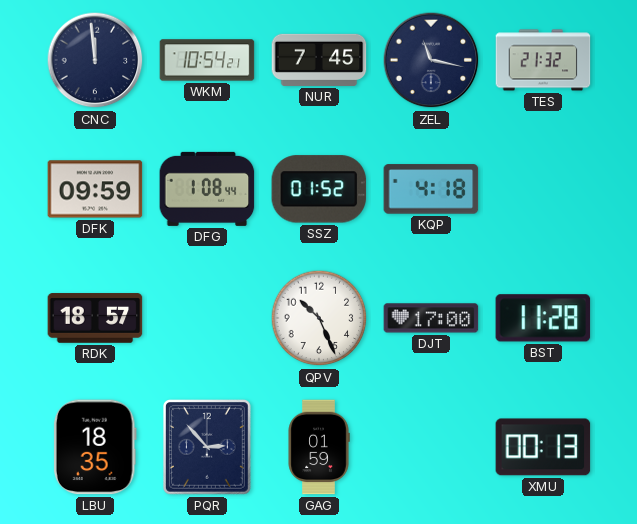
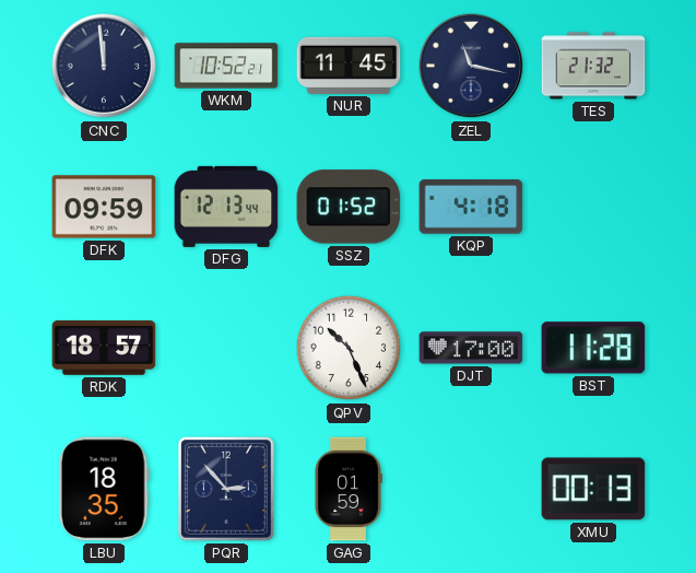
WKM: 10:54 -> 10:52 (226, 66)
NUR: 7:45 -> 11:45 (349, 66)
DFG: 1:08 -> 12:13 (226, 207)
